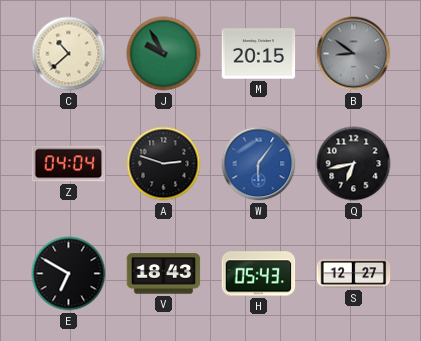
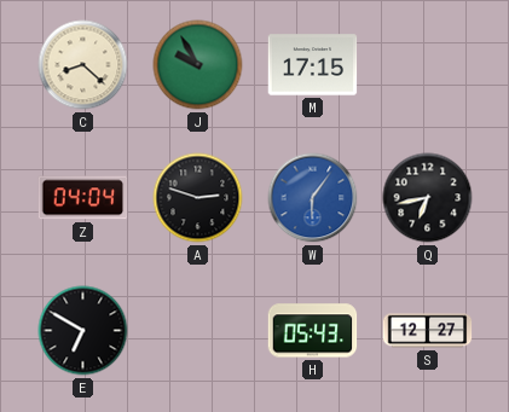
C: 10:38 -> 8:22 (83, 65)
M: 20:15 -> 17:15 (313, 65)
B: 8:51 -> none (354, 54)
V: 18:43 -> none (164, 274)
